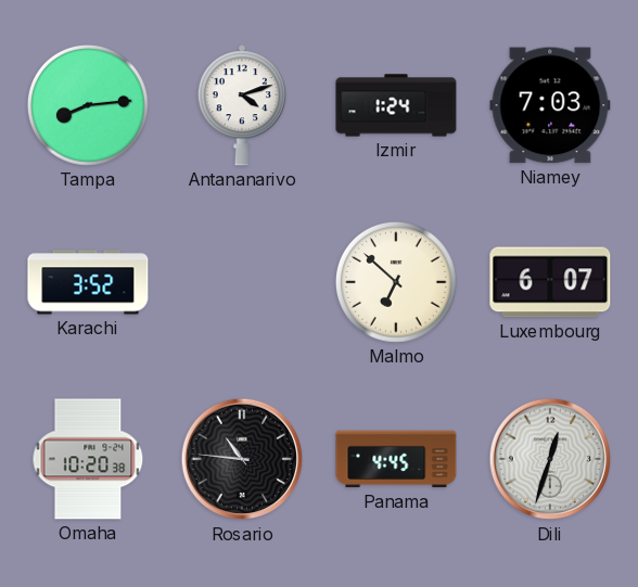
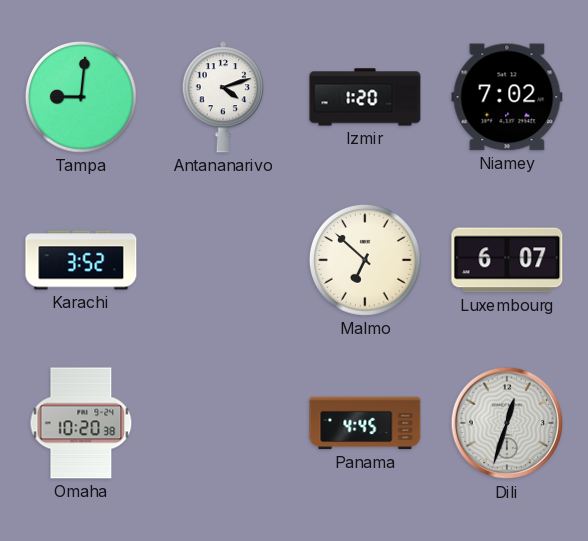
Tampa: 8:14 -> 9:01 (81, 97)
Izmir: 1:24 -> 1:20 (365, 97)
Niamey: 7:03 -> 7:02 (507, 97)
Rosario: 10:46 -> none (242, 459)
